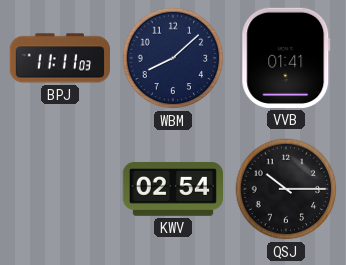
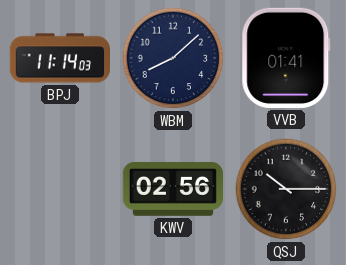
BPJ: 11:11 -> 11:14 (59, 58)
KWV: 02:54 -> 02:56 (172, 189)
